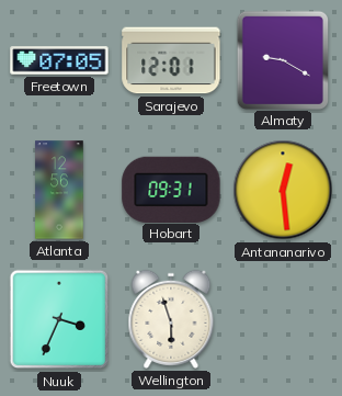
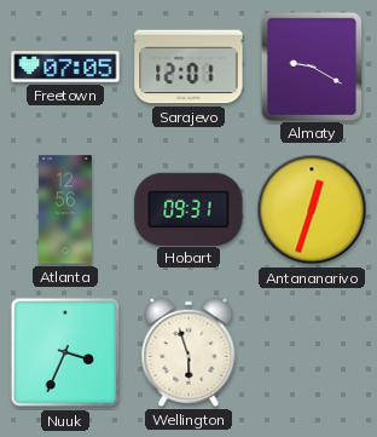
Antananarivo: 12:29 -> 12:33 (312, 209)
